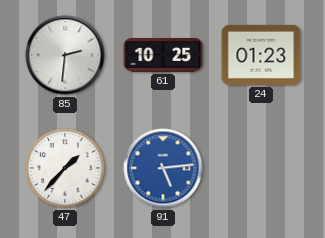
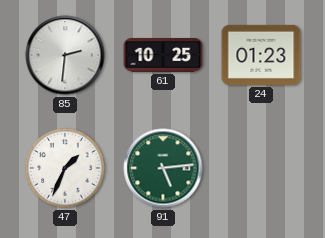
47: 1:37 -> 1:34 (65, 168)
91 dial: blue -> green (163, 168)
